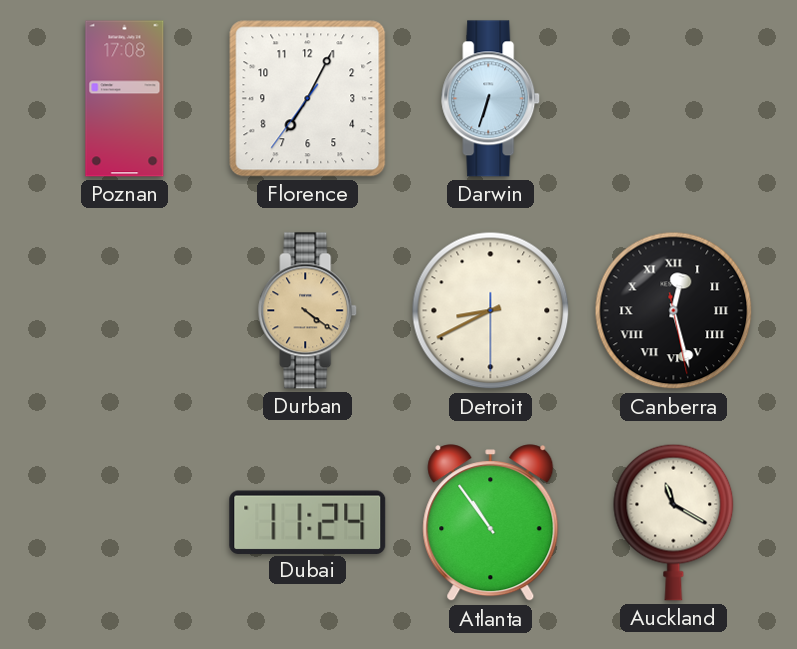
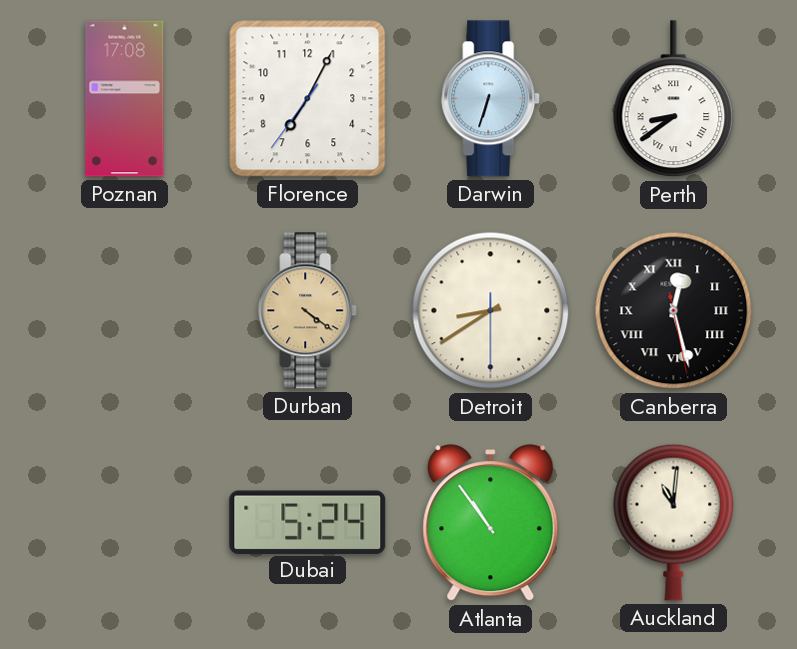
Perth: none -> 8:39 (674, 99)
Detroit: 8:40 -> 8:39 (491, 311)
Dubai: 11:24 -> 5:24 (308, 522)
Auckland: 11:20 -> 11:01 (674, 522)
